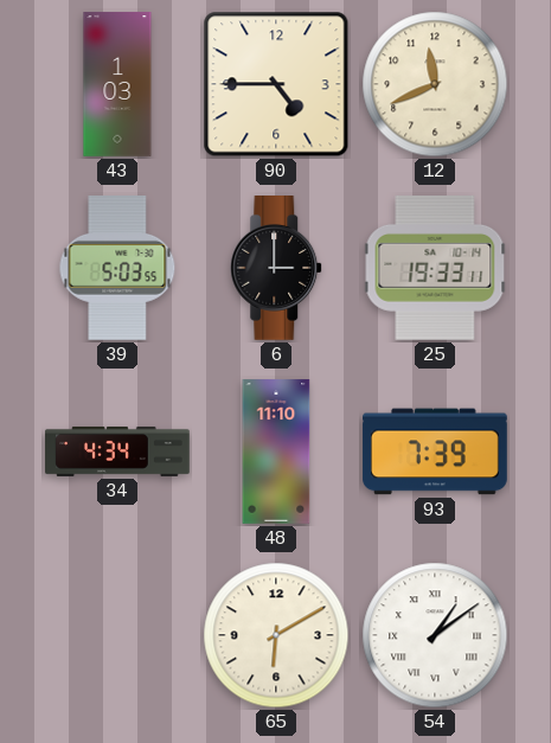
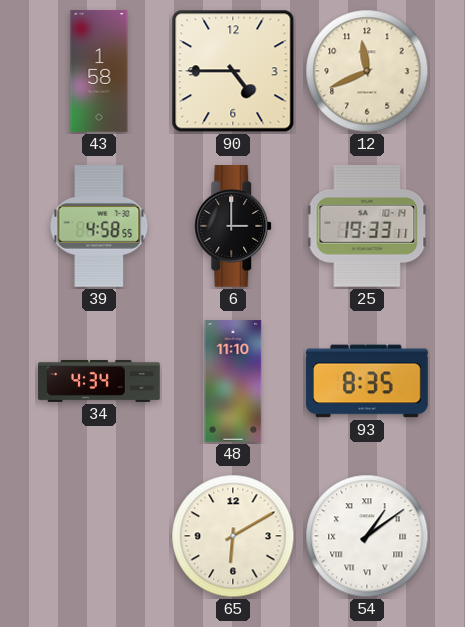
43: 1:03 -> 1:58 (99, 71)
39: 5:03 -> 4:58 (99, 227)
93: 7:39 -> 8:35 (367, 381)
